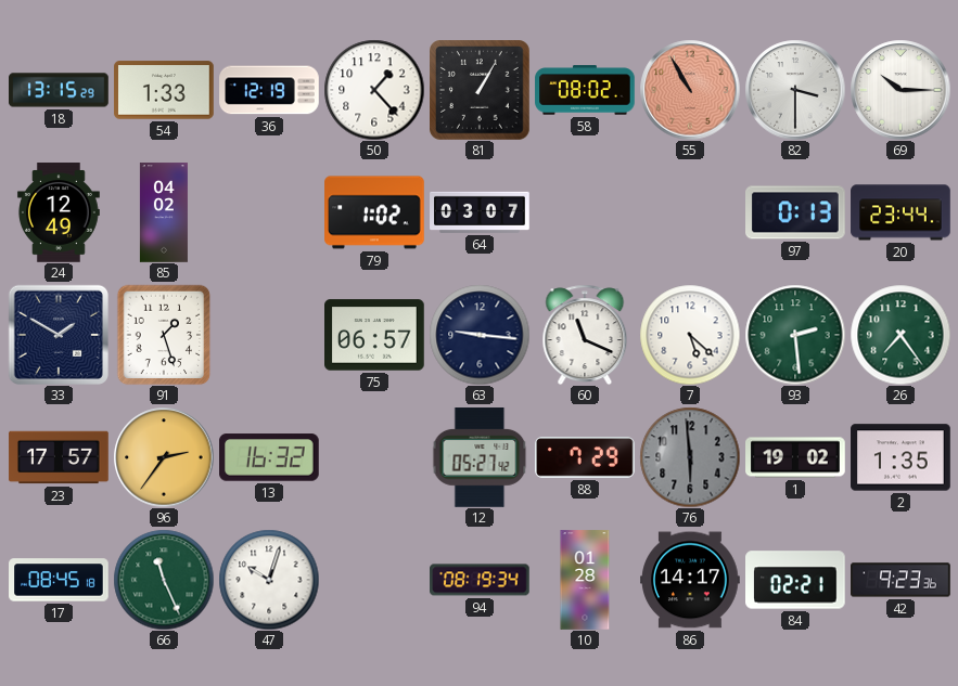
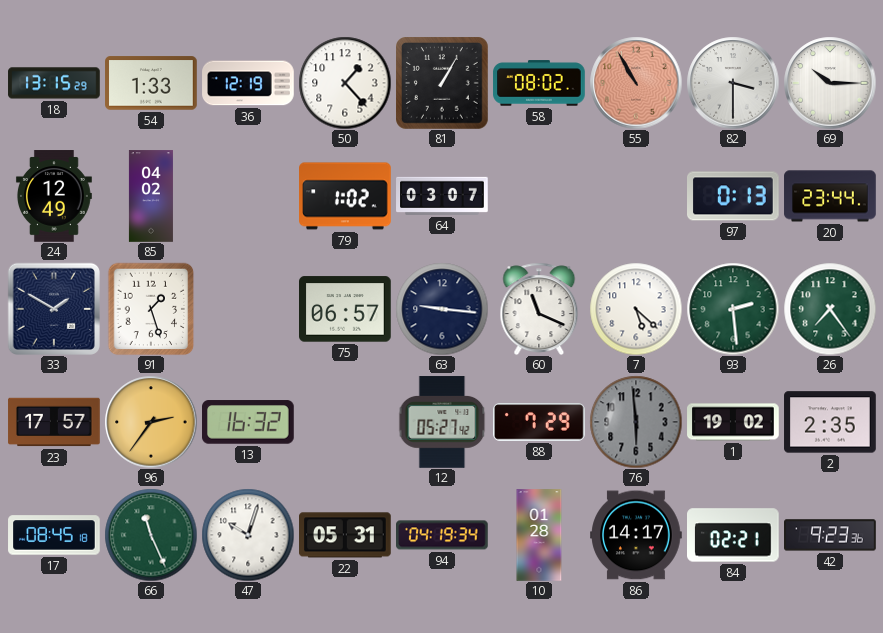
2: 1:35 -> 2:35 (830, 422)
22: none -> 05:31 (346, 535)
94: 08:19 -> 04:19 (443, 535)
